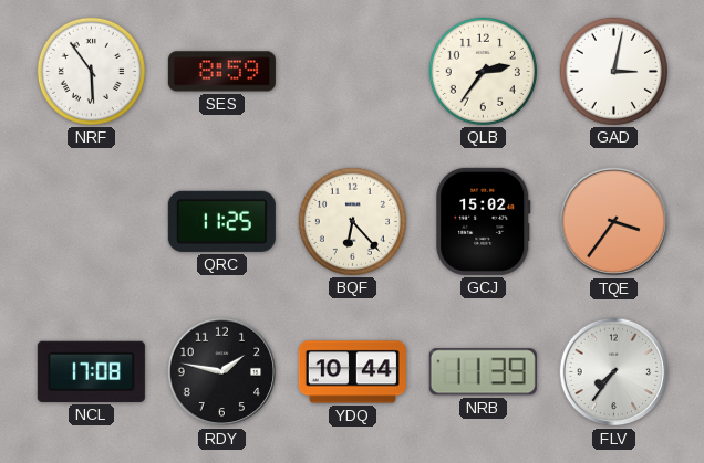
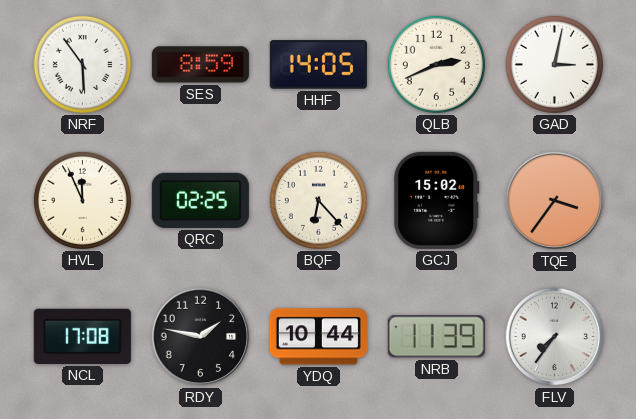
HHF: none -> 14:05 (318, 65)
QLB: 2:36 -> 2:41 (436, 64)
HVL: none -> 11:56 (82, 200)
QRC: 11:25 -> 02:25 (200, 200)
